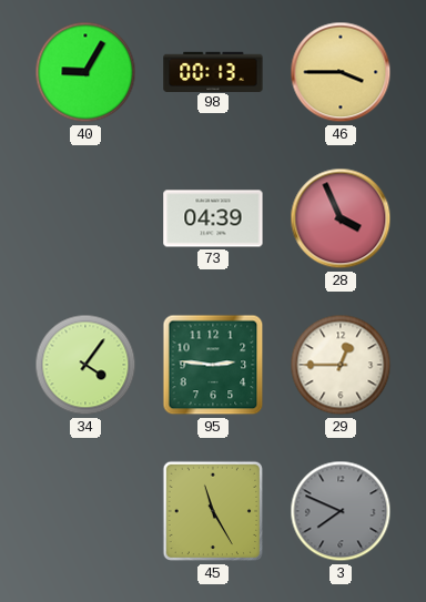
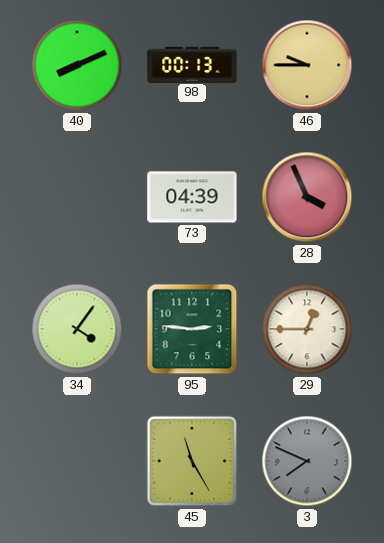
40: 9:05 -> 8:11 (77, 65)
46: 3:45 -> 9:45 (307, 65)
